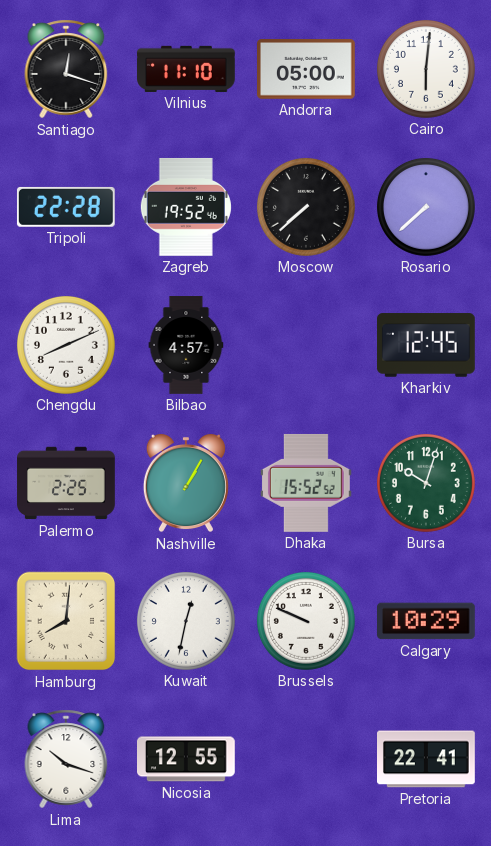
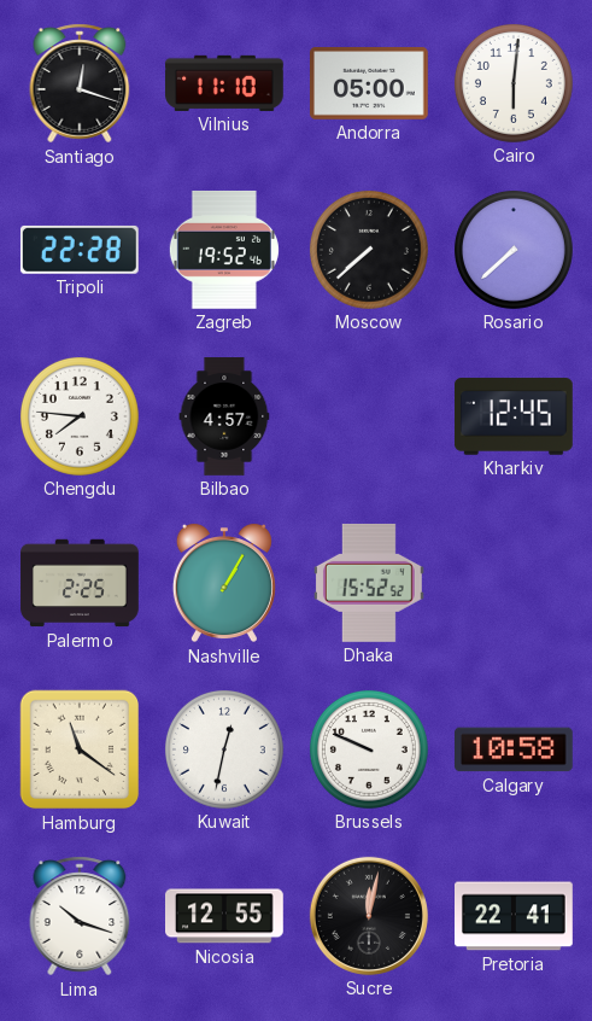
Chengdu: 8:11 -> 7:46 (80, 416)
Bursa: 10:03 -> none (426, 483)
Hamburg: 8:01 -> 11:21 (80, 749)
Calgary: 10:29 -> 10:58 (515, 749)
Sucre: none -> 12:02 (369, 916)
